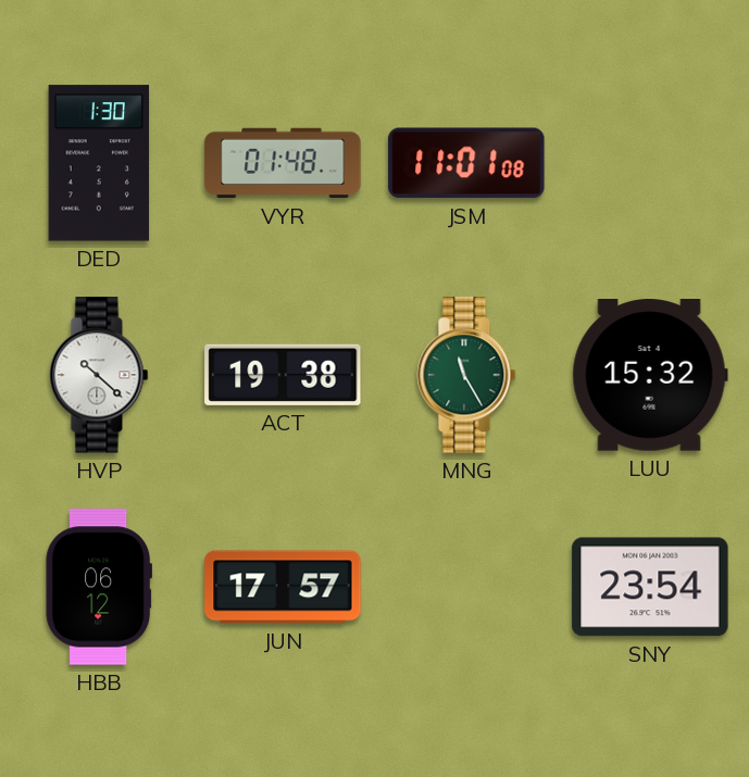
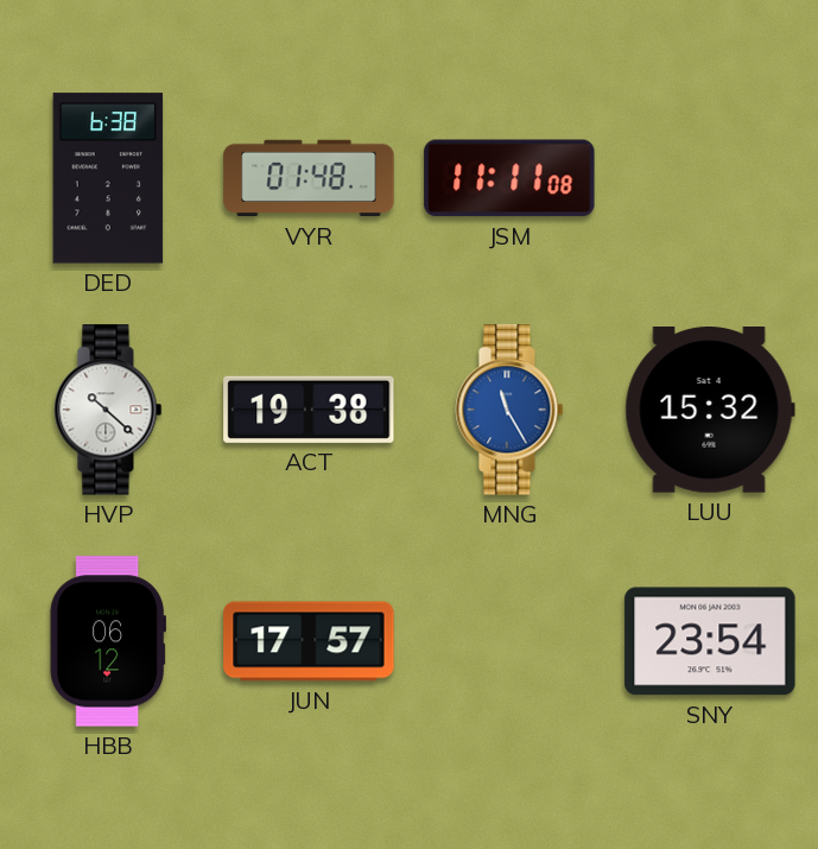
DED: 1:30 -> 6:38 (108, 178)
JSM: 11:01 -> 11:11 (509, 178)
MNG dial: green -> blue (509, 410)
